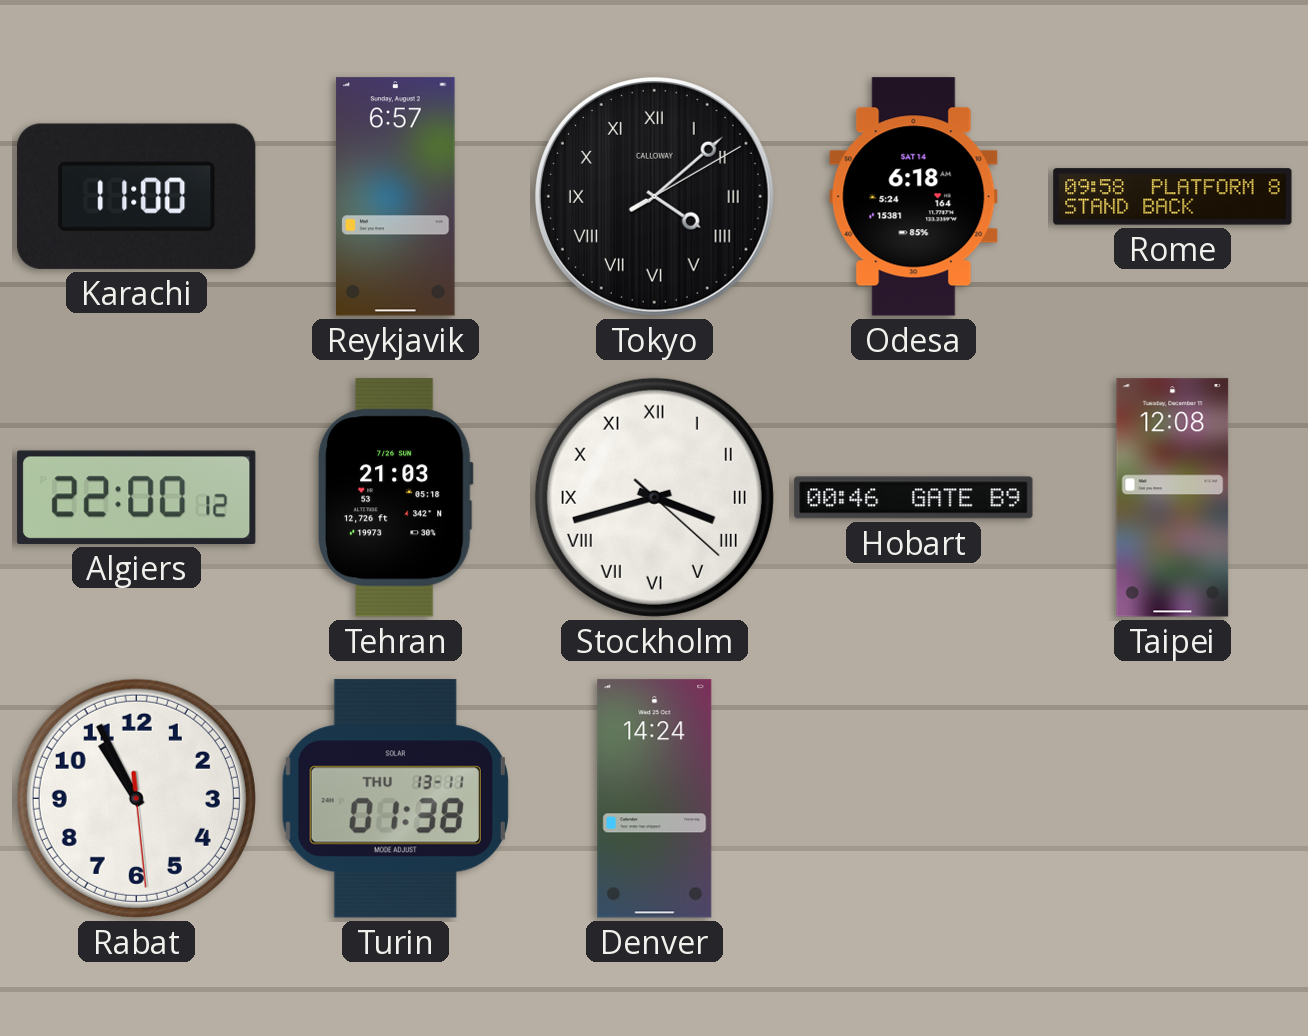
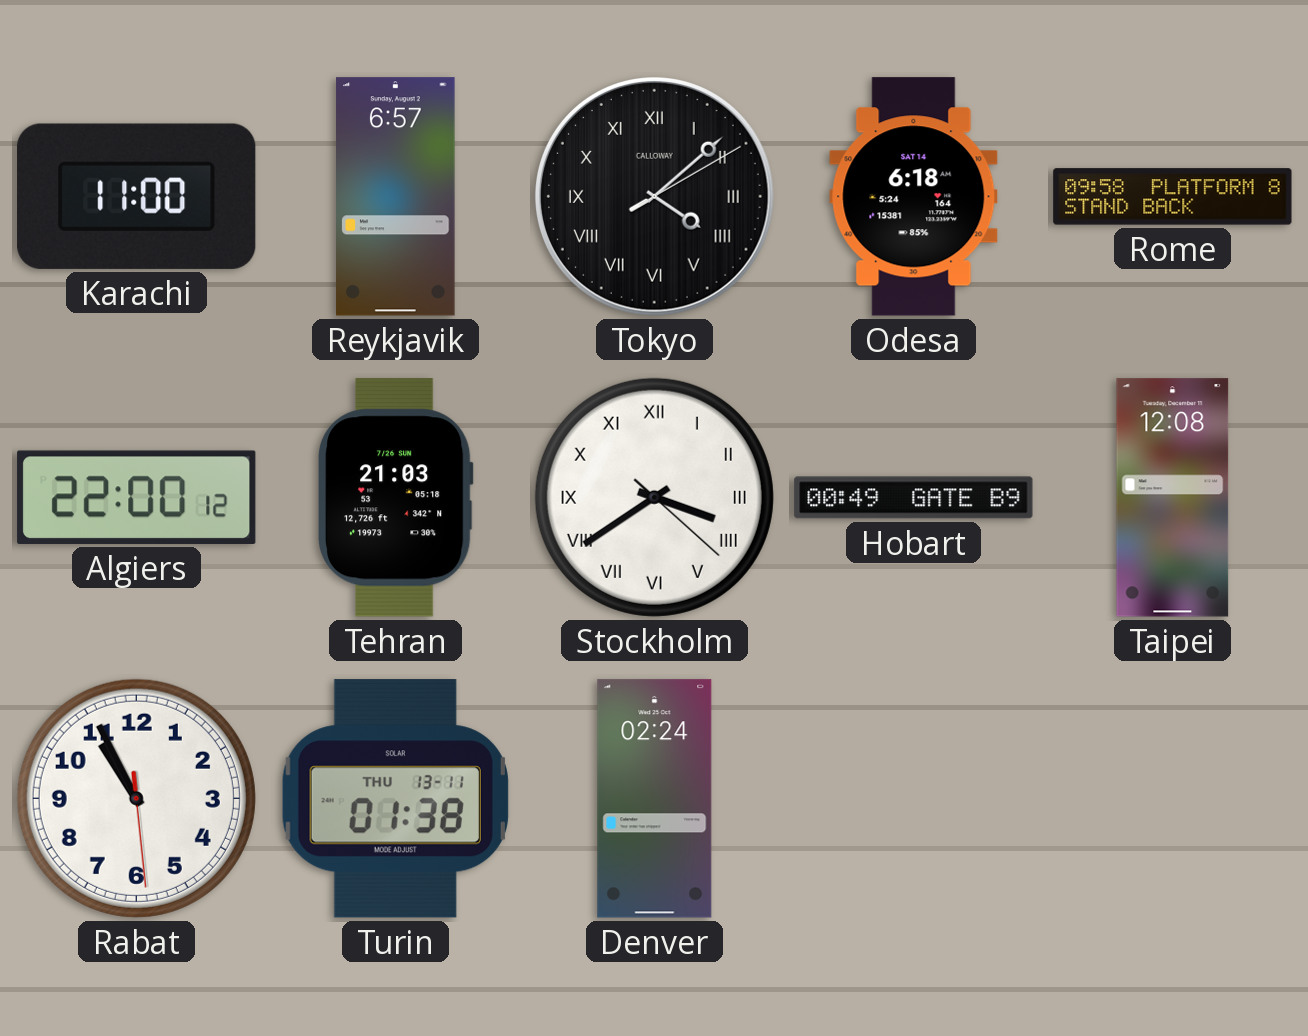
Stockholm: 3:42 -> 3:39 (654, 497)
Hobart: 00:46 -> 00:49 (914, 498)
Denver: 14:24 -> 02:24 (655, 799)
